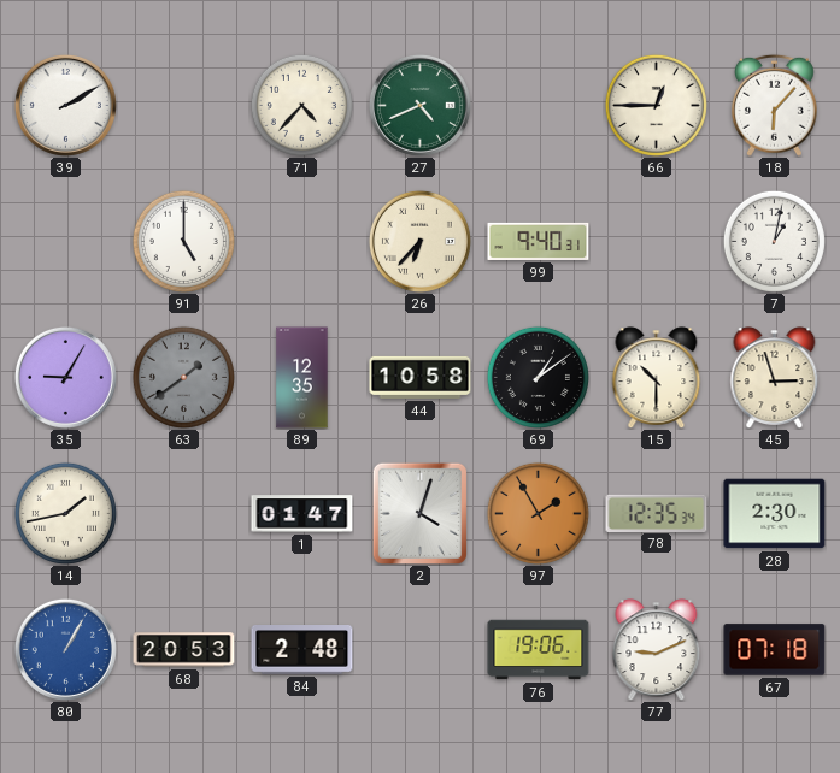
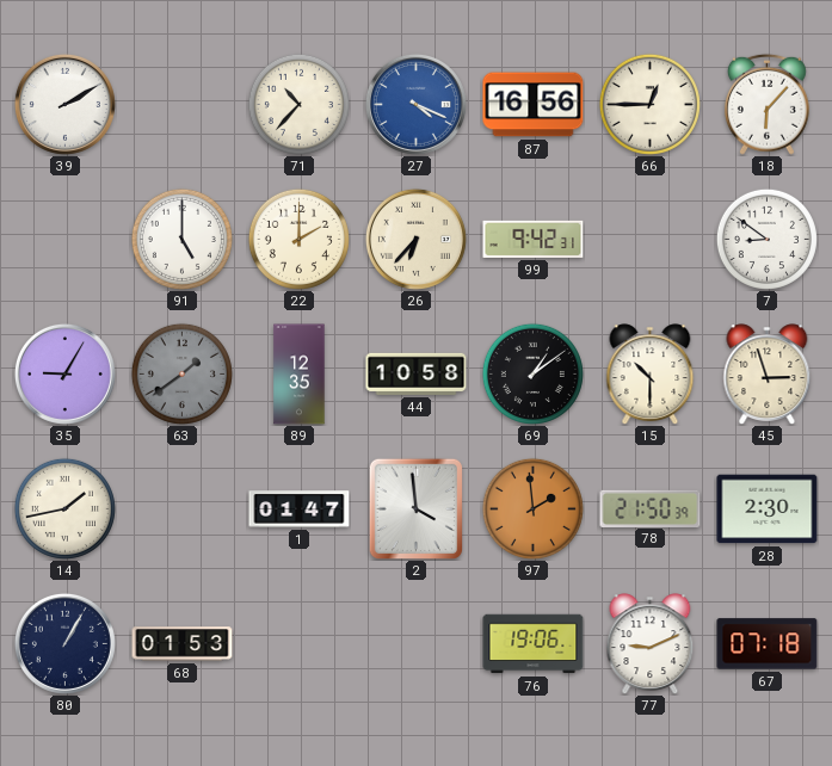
71: 4:37 -> 10:37 (298, 104)
27: 4:41 -> 4:19 (415, 104)
27 dial: green -> blue (415, 104)
87: none -> 16:56 (534, 105)
22: none -> 2:00 (298, 239)
99: 9:40 -> 9:42 (534, 239)
7: 1:02 -> 8:51 (766, 239)
2: 4:03 -> 3:59 (415, 508)
97: 1:55 -> 1:59 (532, 508)
78: 12:35 -> 21:50 (651, 508)
80 dial: blue -> navy (64, 643)
68: 20:53 -> 01:53 (183, 644)
84: 2:48 -> none (302, 650)
